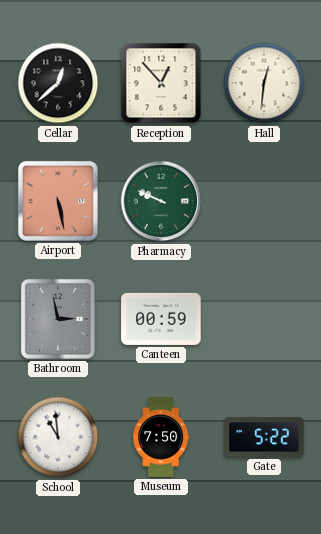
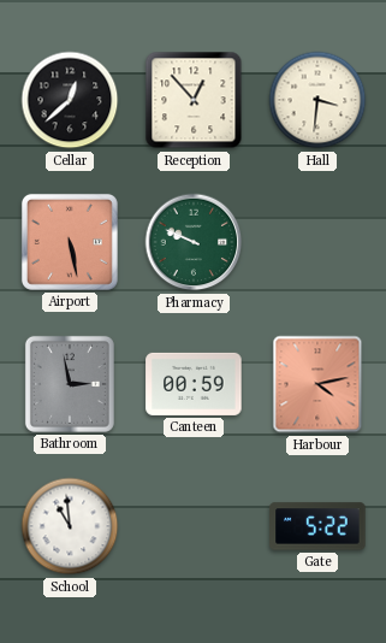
Hall: 12:31 -> 3:31 (317, 100)
Harbour: none -> 4:13 (317, 384)
Museum: 7:50 -> none (161, 437)
